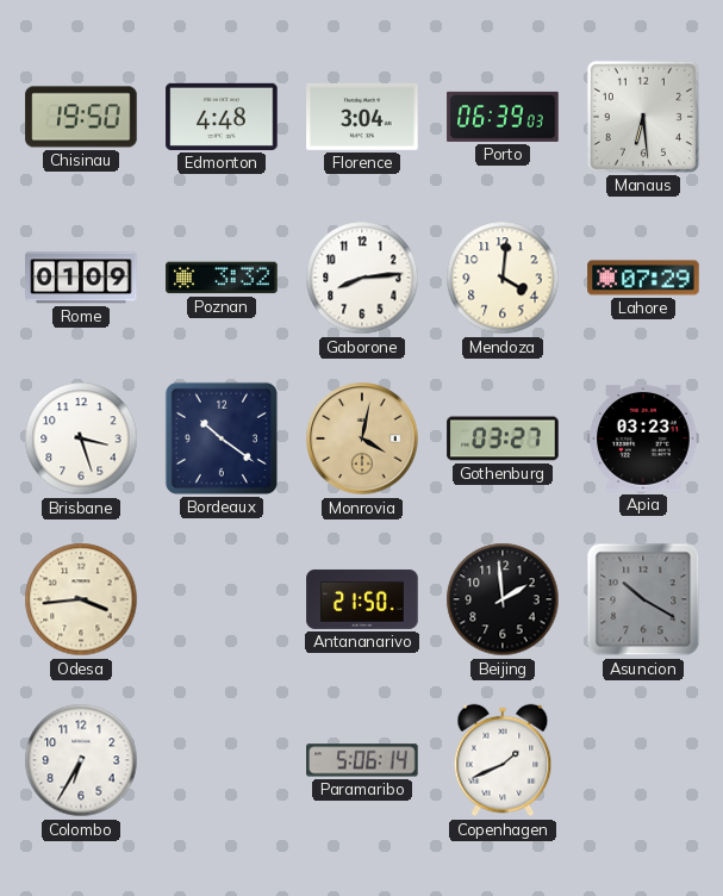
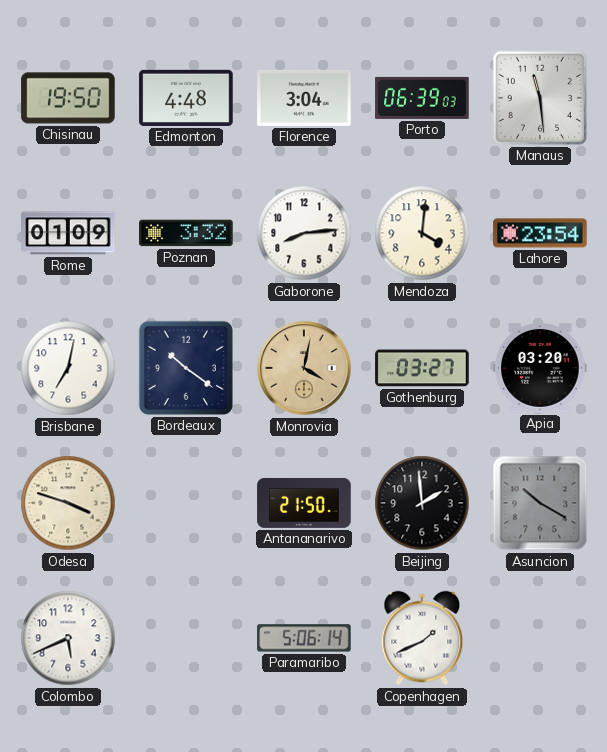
Manaus: 6:29 -> 11:29 (540, 98)
Lahore: 07:29 -> 23:54 (540, 233)
Brisbane: 3:27 -> 7:02 (68, 368)
Apia: 03:23 -> 03:20 (540, 368)
Odesa: 3:44 -> 3:48 (68, 503)
Colombo: 6:35 -> 5:41 (68, 638)
